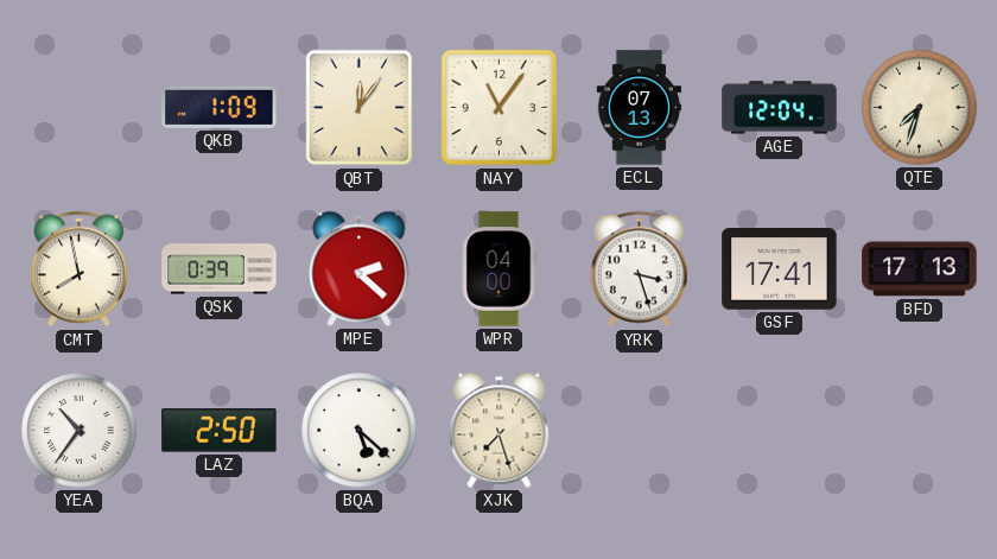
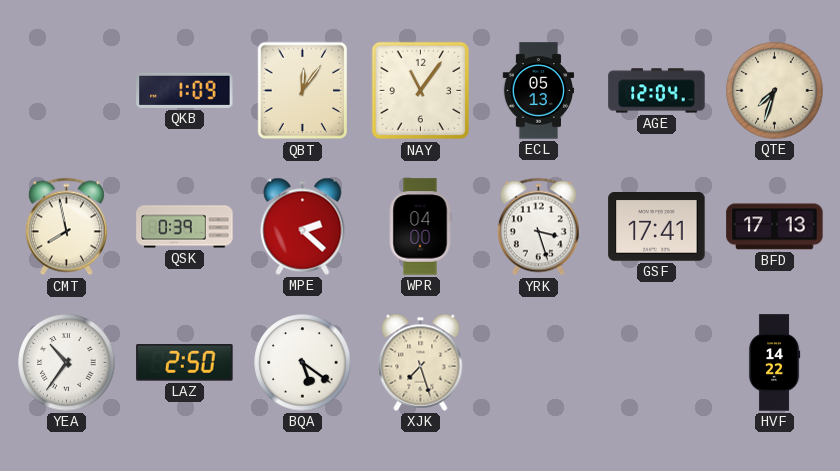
ECL: 07:13 -> 05:13 (539, 91)
BQA: 5:22 -> 5:21 (303, 363)
HVF: none -> 14:22 (774, 363)
